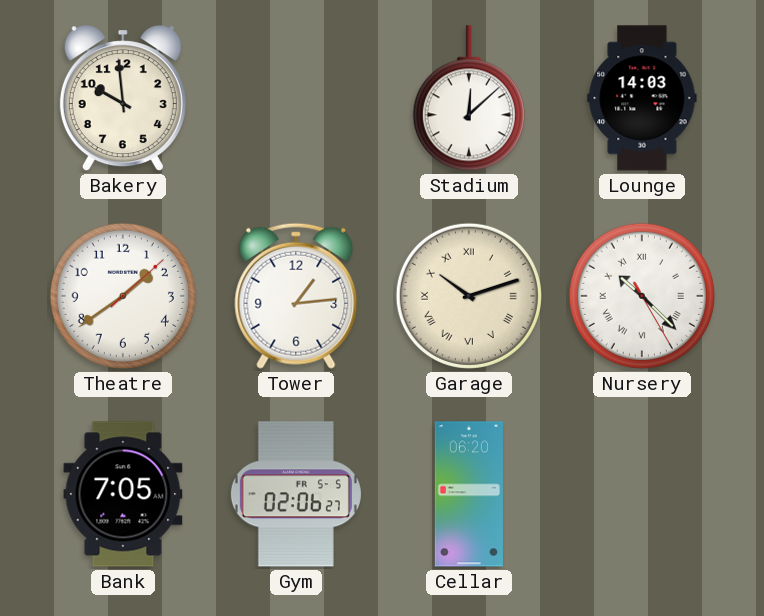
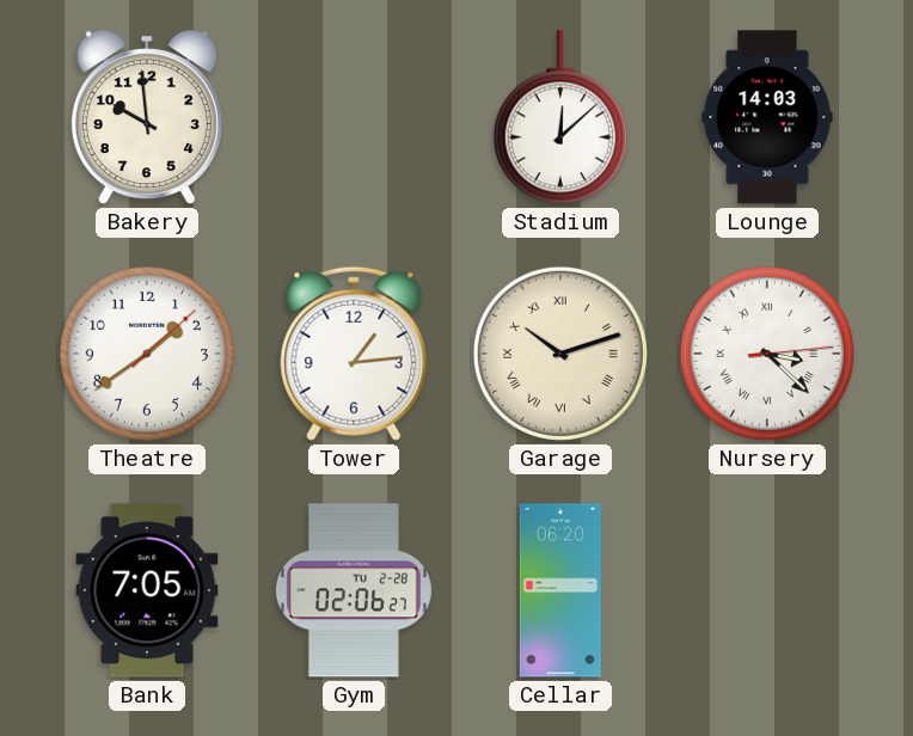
Nursery: 10:22 -> 3:22 (767, 354)
Gym date: FR 5-5 -> TU 2-28 (354, 590)
